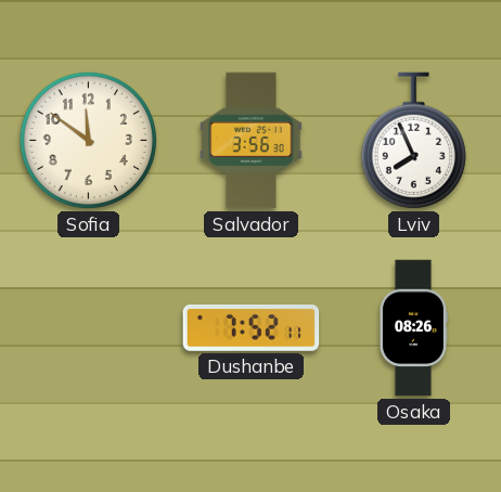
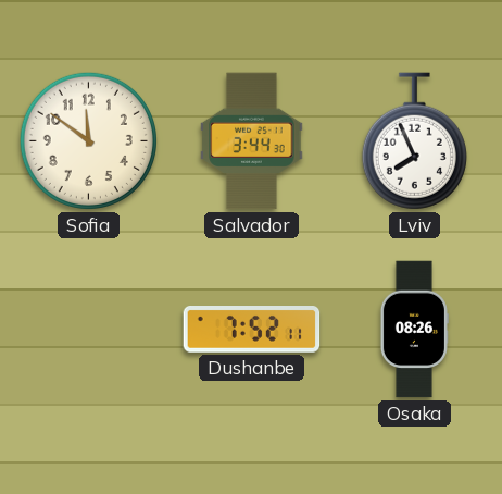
Salvador: 3:56 -> 3:44 (252, 141)
